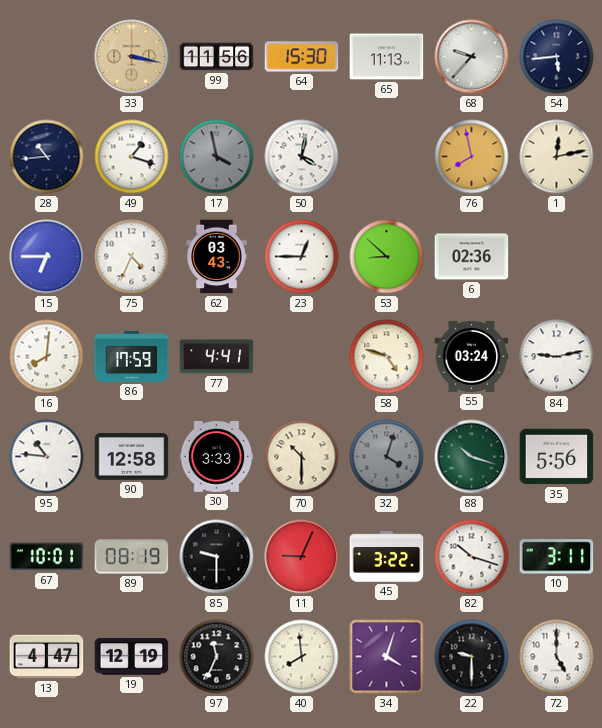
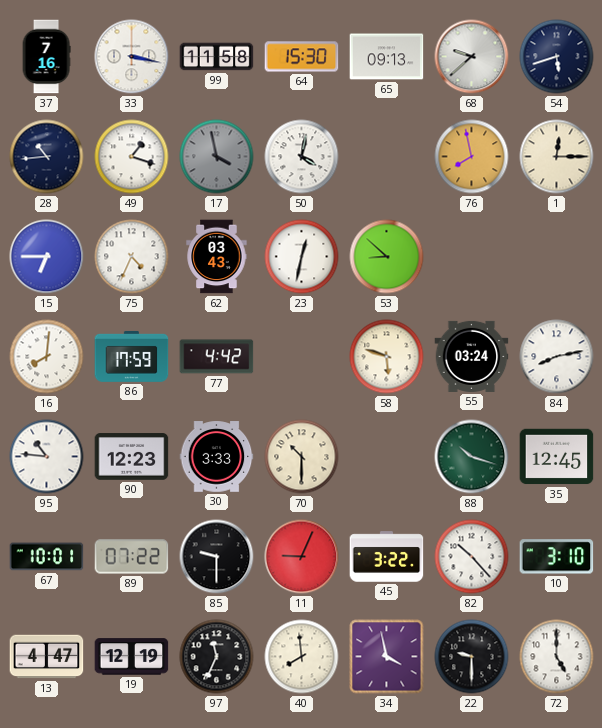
37: none -> 7:16 (46, 57)
33 dial: champagne -> white (132, 57)
99: 11:56 -> 11:58 (217, 57)
65: 11:13 -> 09:13 (387, 57)
68: 9:37 -> 9:38 (472, 57)
54: 5:44 -> 5:42 (557, 57)
1: 12:13 -> 12:15 (557, 157)
23: 12:45 -> 12:32 (302, 257)
6: 02:36 -> none (472, 257)
77: 4:41 -> 4:42 (217, 357)
58: 4:48 -> 5:48 (387, 357)
84: 9:13 -> 8:13 (557, 357)
90: 12:58 -> 12:23 (132, 457)
32: 4:03 -> none (387, 457)
35: 5:56 -> 12:45 (557, 457)
89: 08:19 -> 07:22 (132, 557)
82: 10:18 -> 10:23 (472, 557)
10: 3:11 -> 3:10 (557, 557)
34: 4:03 -> 3:58 (387, 657)
